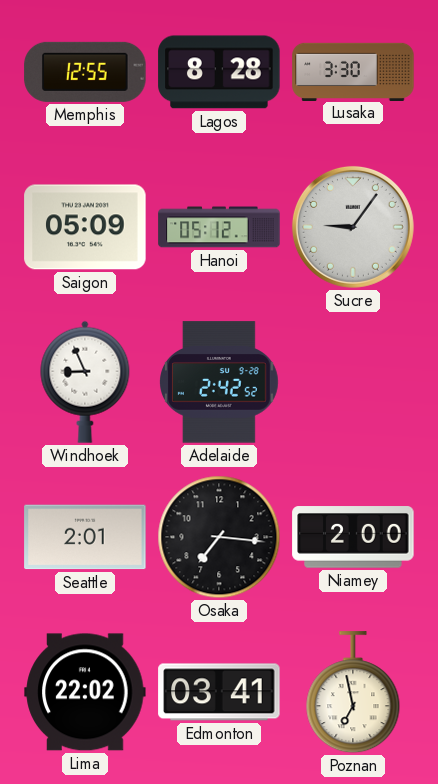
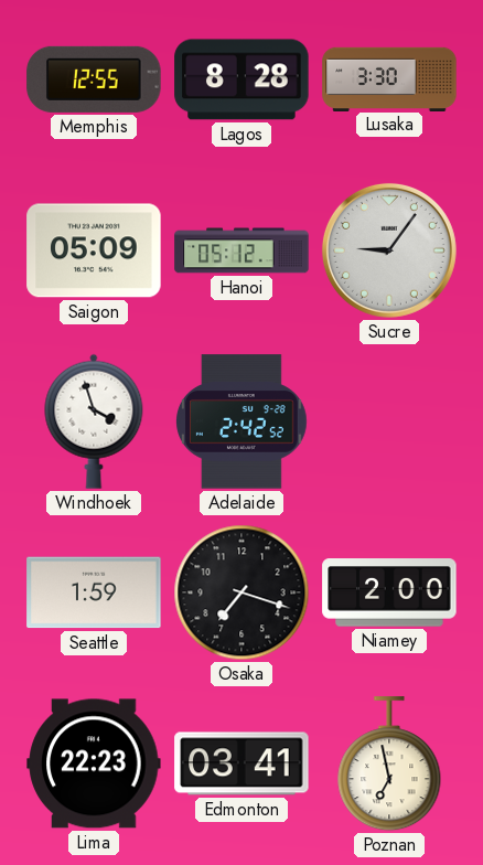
Windhoek: 8:56 -> 3:57 (94, 421)
Seattle: 2:01 -> 1:59 (94, 592)
Osaka: 7:16 -> 7:18 (241, 592)
Lima: 22:02 -> 22:23 (94, 763)
